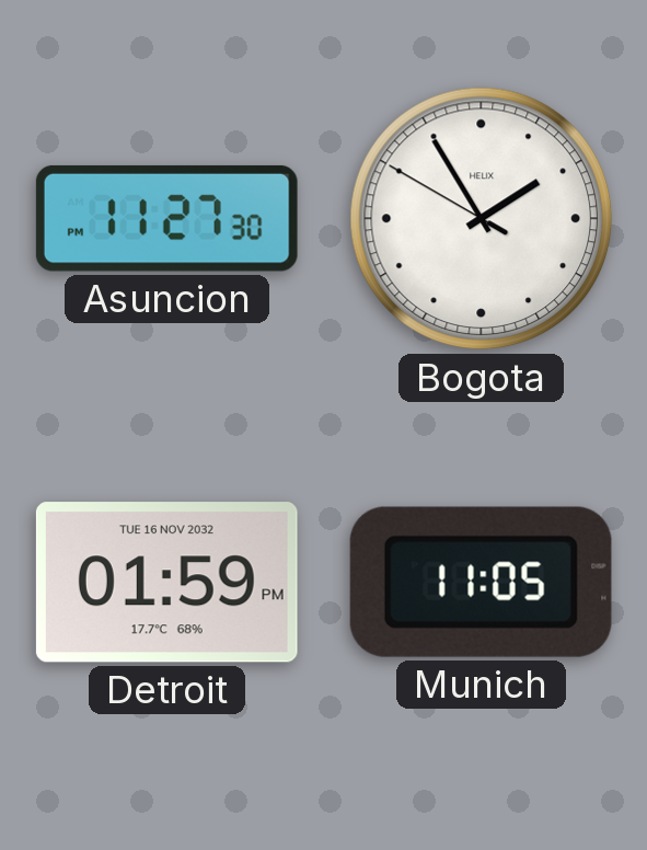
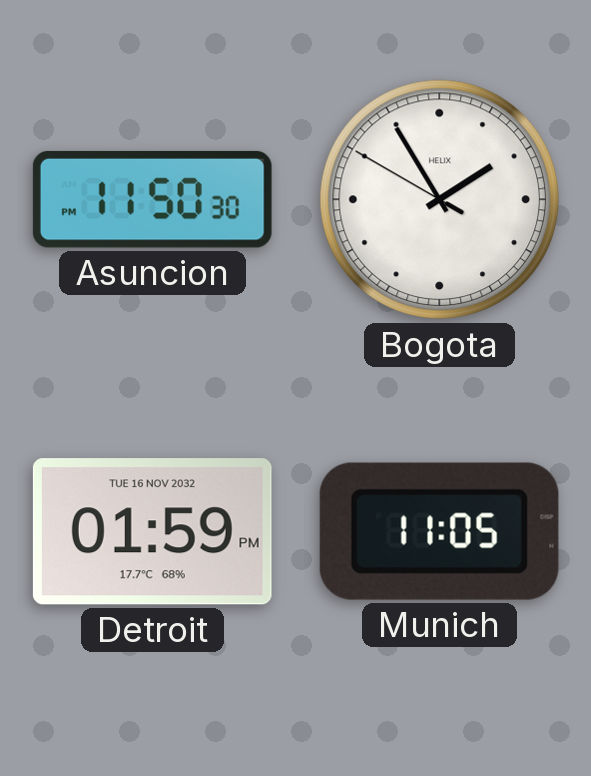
Asuncion: 11:27 -> 11:50 (152, 199)
